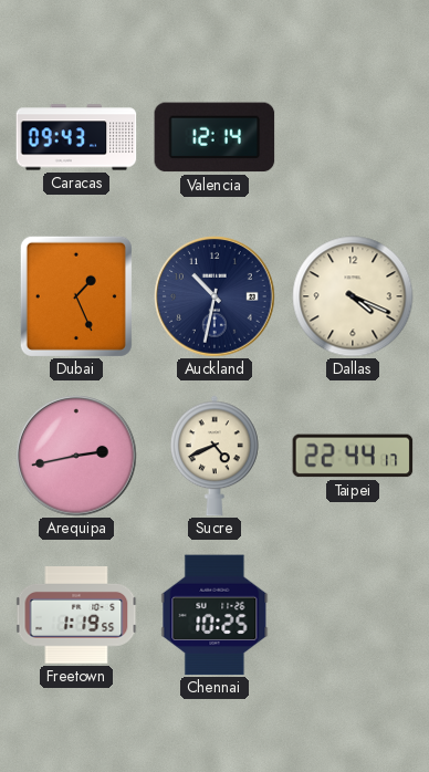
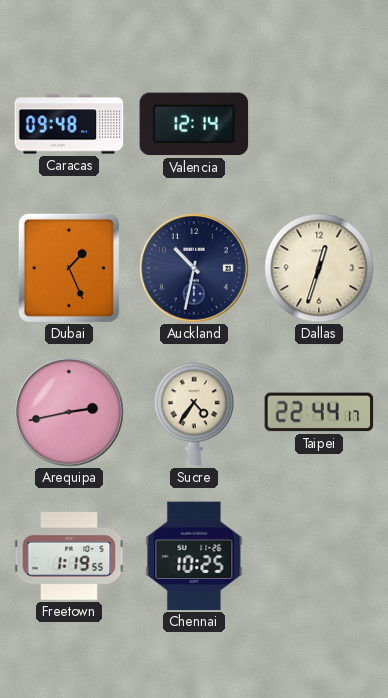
Caracas: 09:43 -> 09:48 (69, 124)
Dallas: 4:19 -> 12:33 (319, 268)
Sucre: 4:41 -> 4:36 (194, 412)
